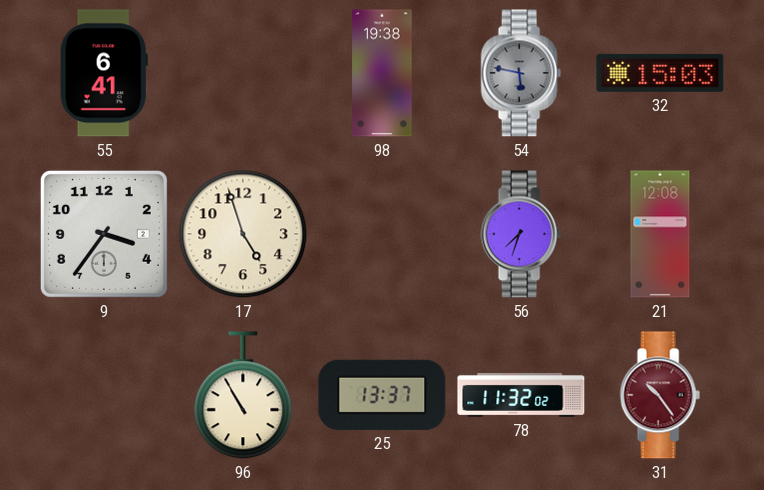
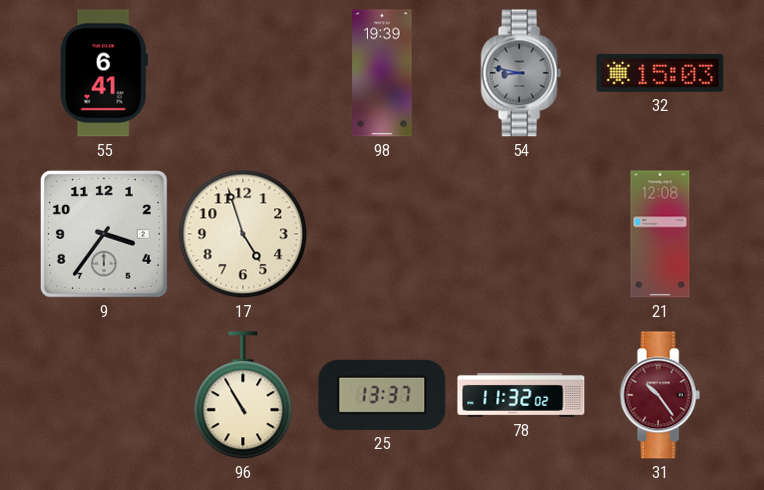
98: 19:38 -> 19:39 (382, 73)
54: 5:47 -> 8:47 (521, 73)
56: 7:33 -> none (521, 234)
